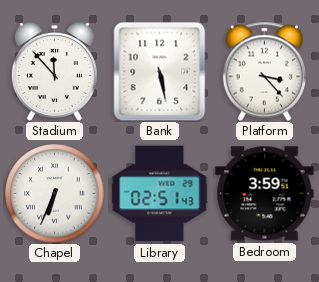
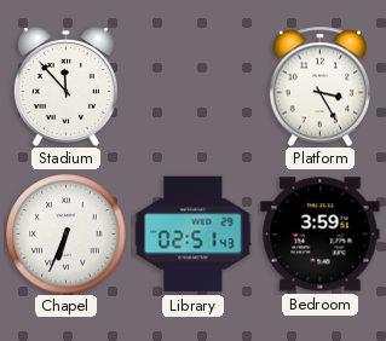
Bank: 5:28 -> none (160, 71)
Platform: 3:23 -> 3:25 (319, 86)
